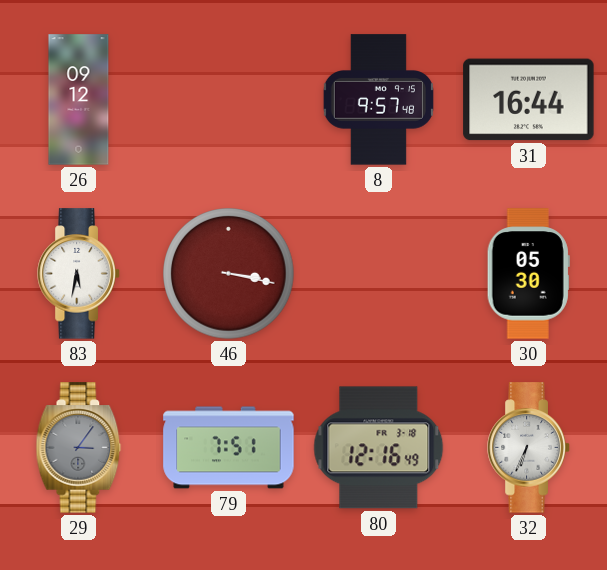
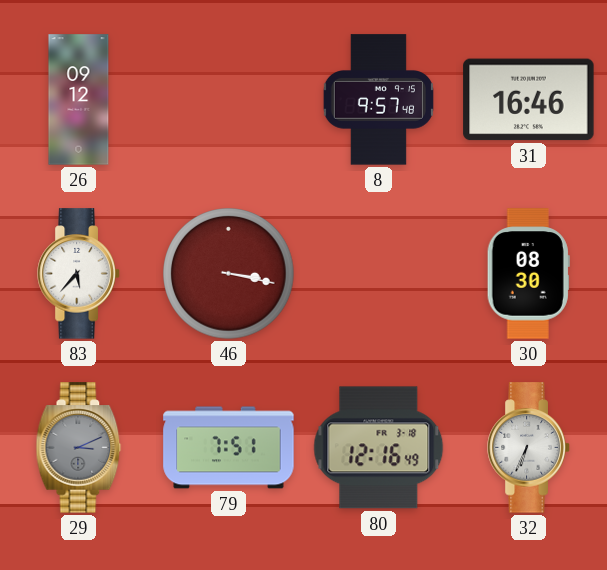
31: 16:44 -> 16:46 (529, 100)
83: 5:32 -> 5:37 (79, 274)
30: 05:30 -> 08:30 (528, 274)
29: 3:06 -> 3:11 (79, 448)
